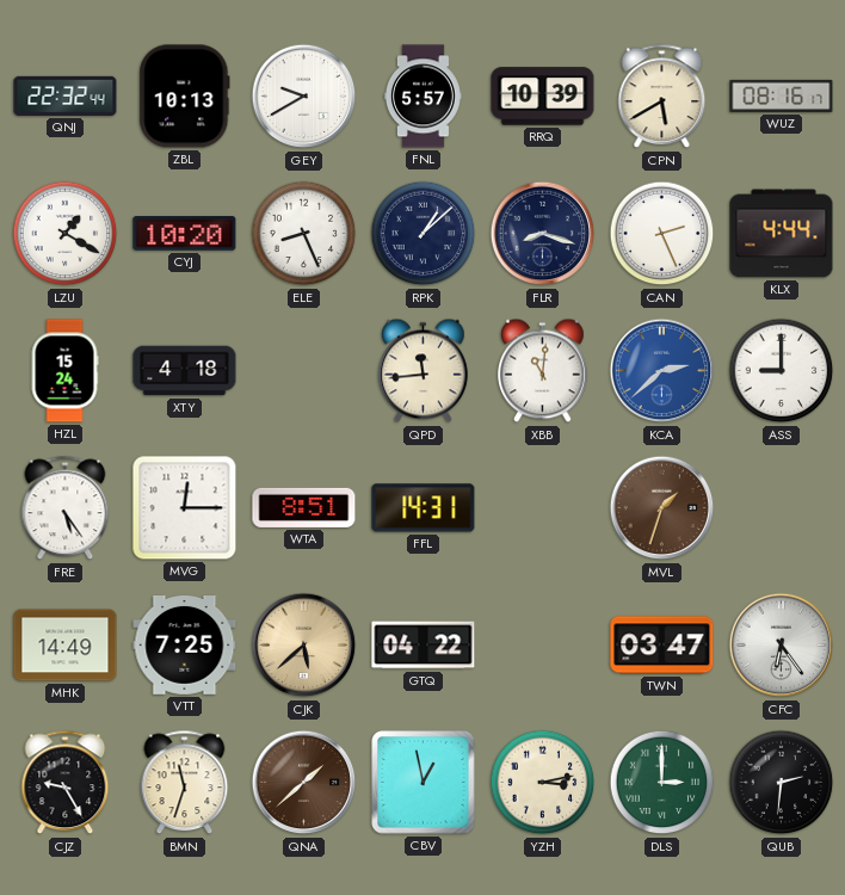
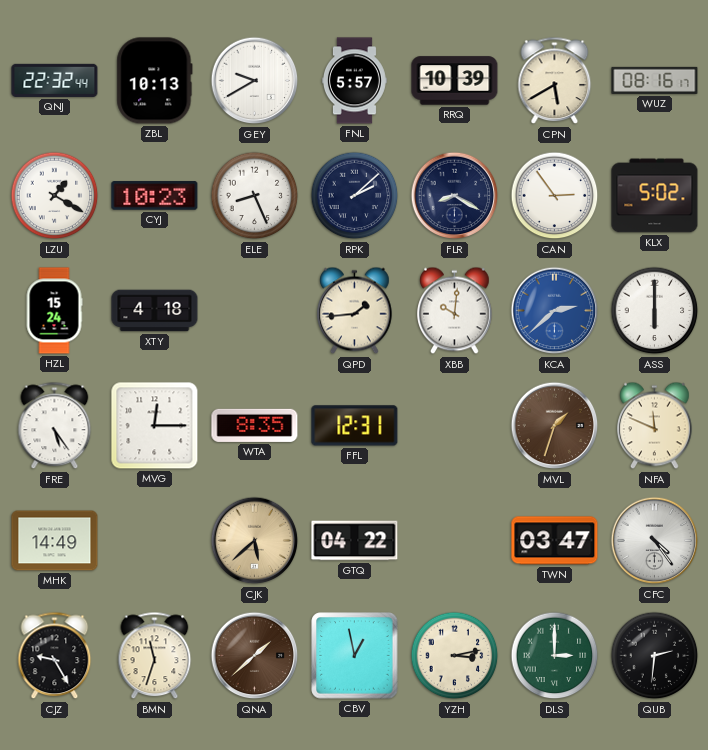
CYJ: 10:20 -> 10:23 (155, 196)
RPK: 1:08 -> 2:08 (355, 196)
FLR: 8:18 -> 8:20 (455, 196)
CAN: 2:26 -> 2:54 (555, 196)
KLX: 4:44 -> 5:02 (655, 196)
QPD: 11:44 -> 1:44 (355, 311)
XBB: 11:01 -> 10:01 (455, 311)
ASS: 9:00 -> 6:00 (655, 311)
WTA: 8:51 -> 8:35 (255, 425)
FFL: 14:31 -> 12:31 (355, 426)
NFA: none -> 11:49 (655, 426)
VTT: 7:25 -> none (185, 646)
CFC: 6:24 -> 4:24 (655, 541)
